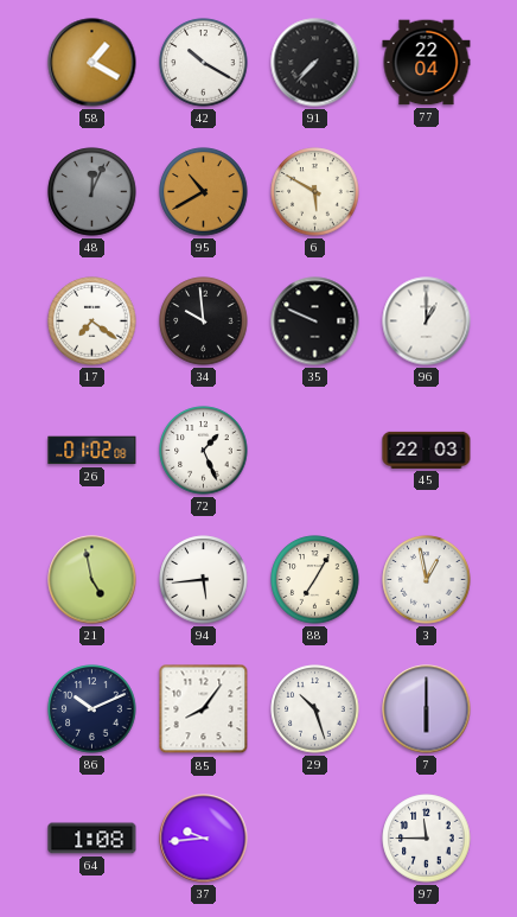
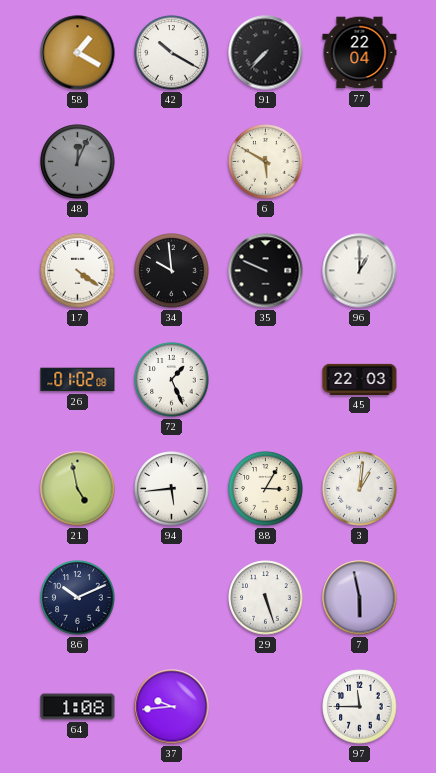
95: 10:40 -> none (204, 192)
17: 7:21 -> 4:21 (78, 271)
88: 7:05 -> 3:05 (266, 489)
3: 12:58 -> 1:01 (360, 489)
85: 8:06 -> none (204, 709)
29: 10:27 -> 5:27 (266, 598)
7: 6:00 -> 5:58 (360, 598)
